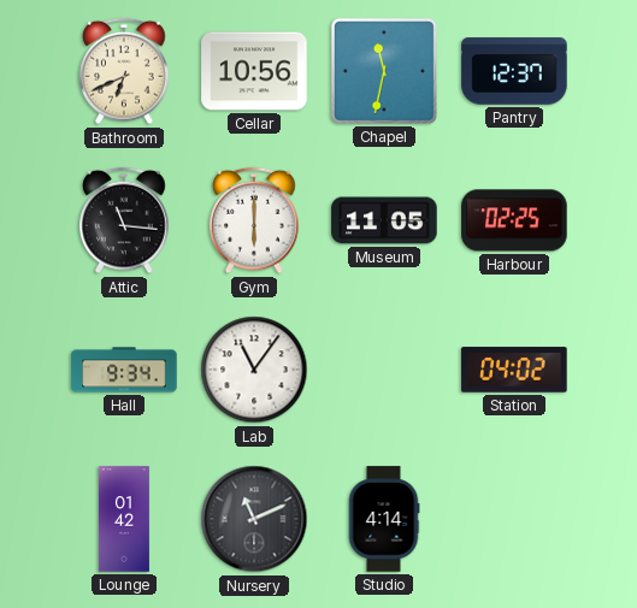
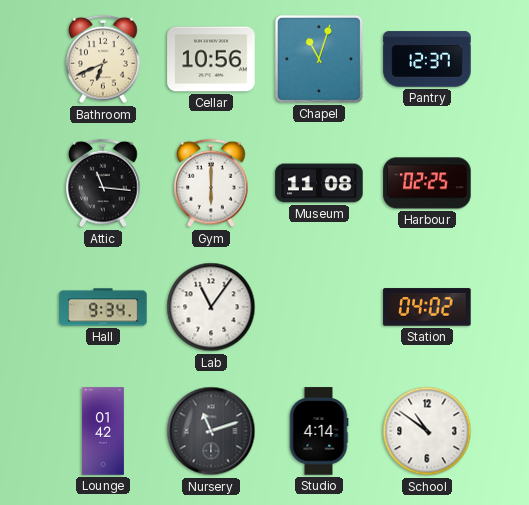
Chapel: 11:32 -> 11:03 (319, 59)
Museum: 11:05 -> 11:08 (319, 183)
Nursery: 11:11 -> 11:12 (211, 431)
School: none -> 10:51 (427, 431)
